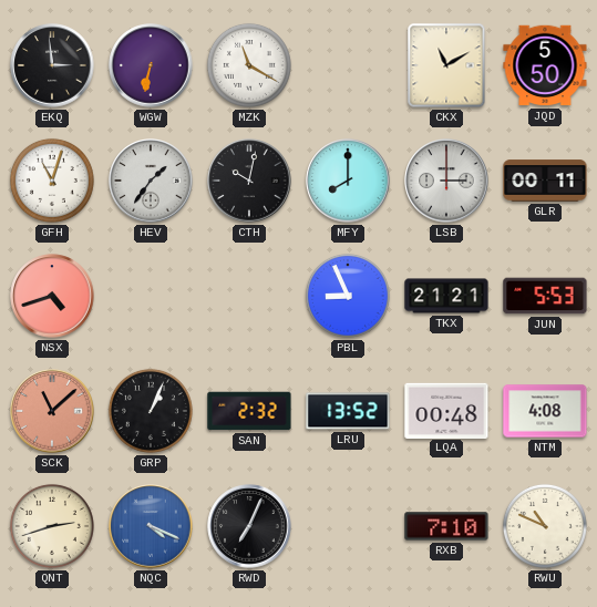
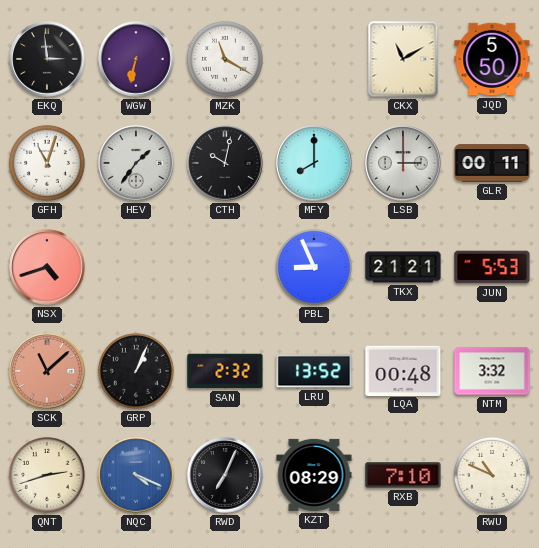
NTM: 4:08 -> 3:32 (492, 371)
KZT: none -> 08:29 (314, 475)
